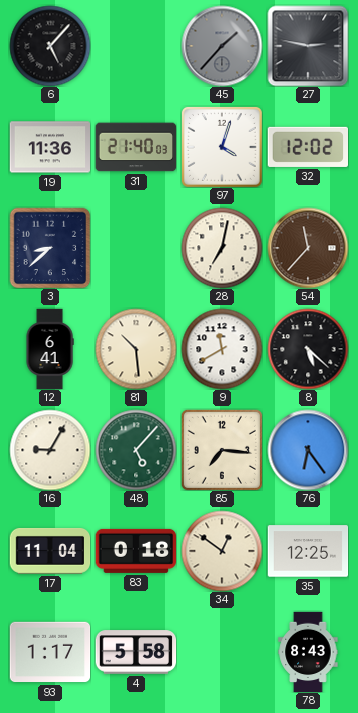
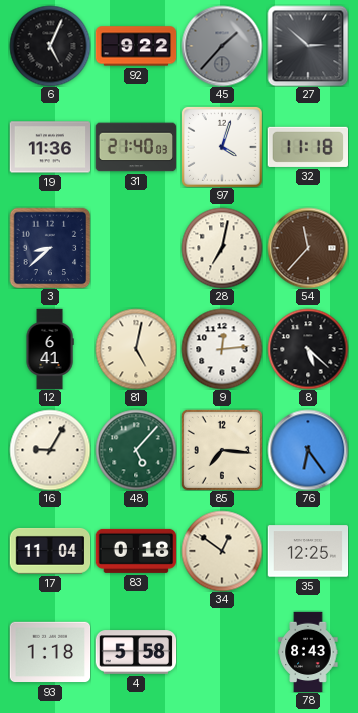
6: 5:07 -> 5:04 (50, 46)
92: none -> 9:22 (136, 46)
27: 2:47 -> 2:52 (308, 46)
32: 12:02 -> 11:18 (307, 147)
81: 10:29 -> 5:02 (136, 349)
9: 11:40 -> 12:14 (222, 349)
93: 1:17 -> 1:18 (50, 652)
